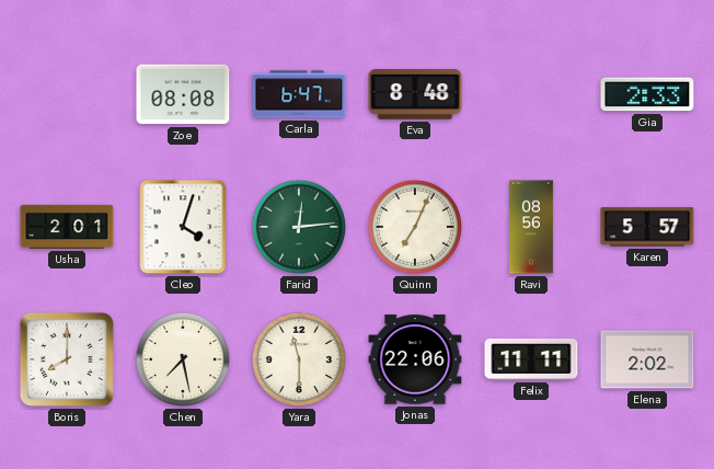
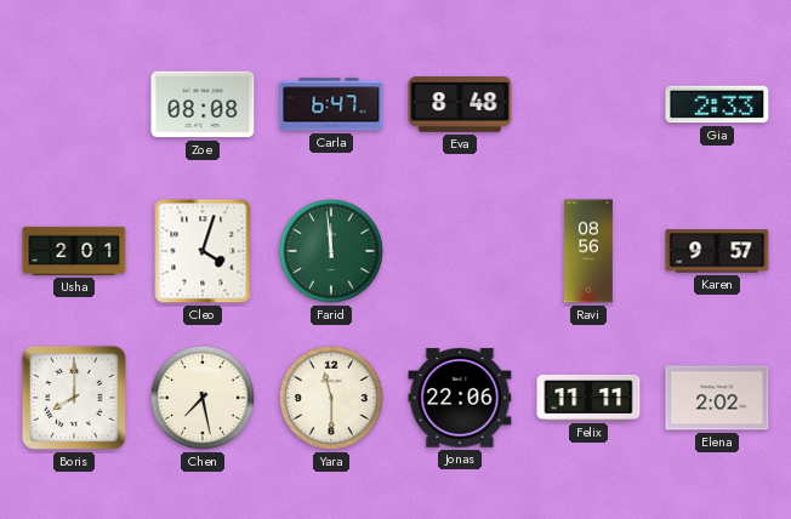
Farid: 12:14 -> 11:59 (331, 251)
Quinn: 7:04 -> none (415, 227)
Karen: 5:57 -> 9:57 (717, 251)
